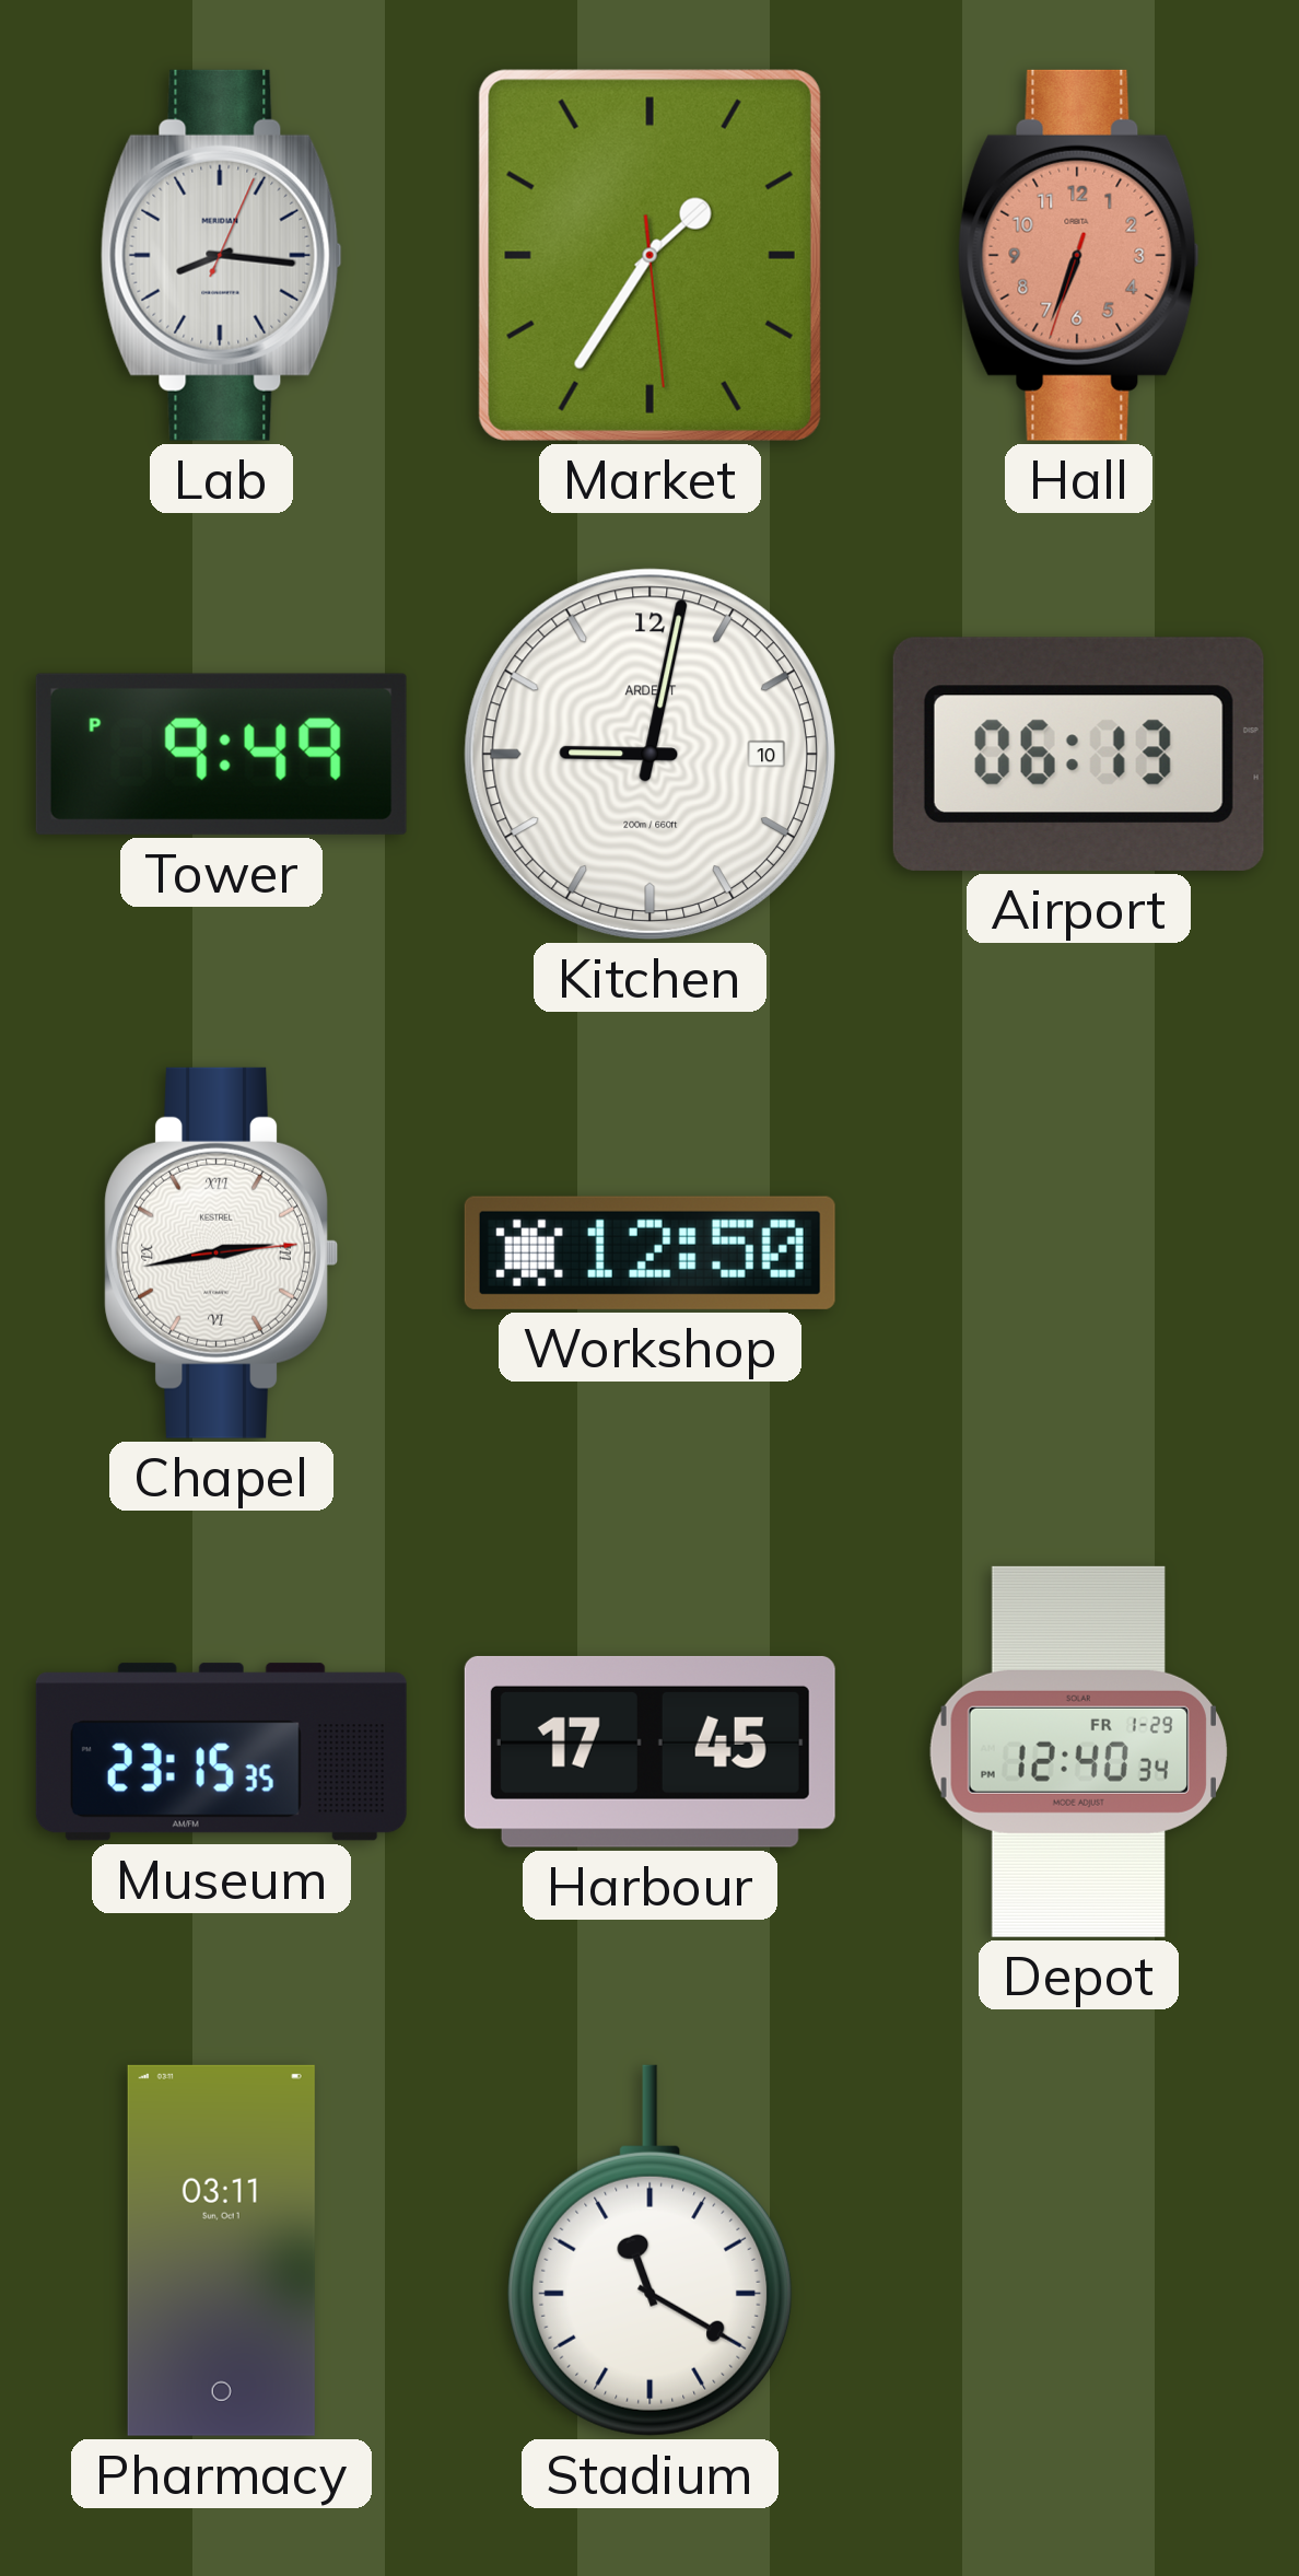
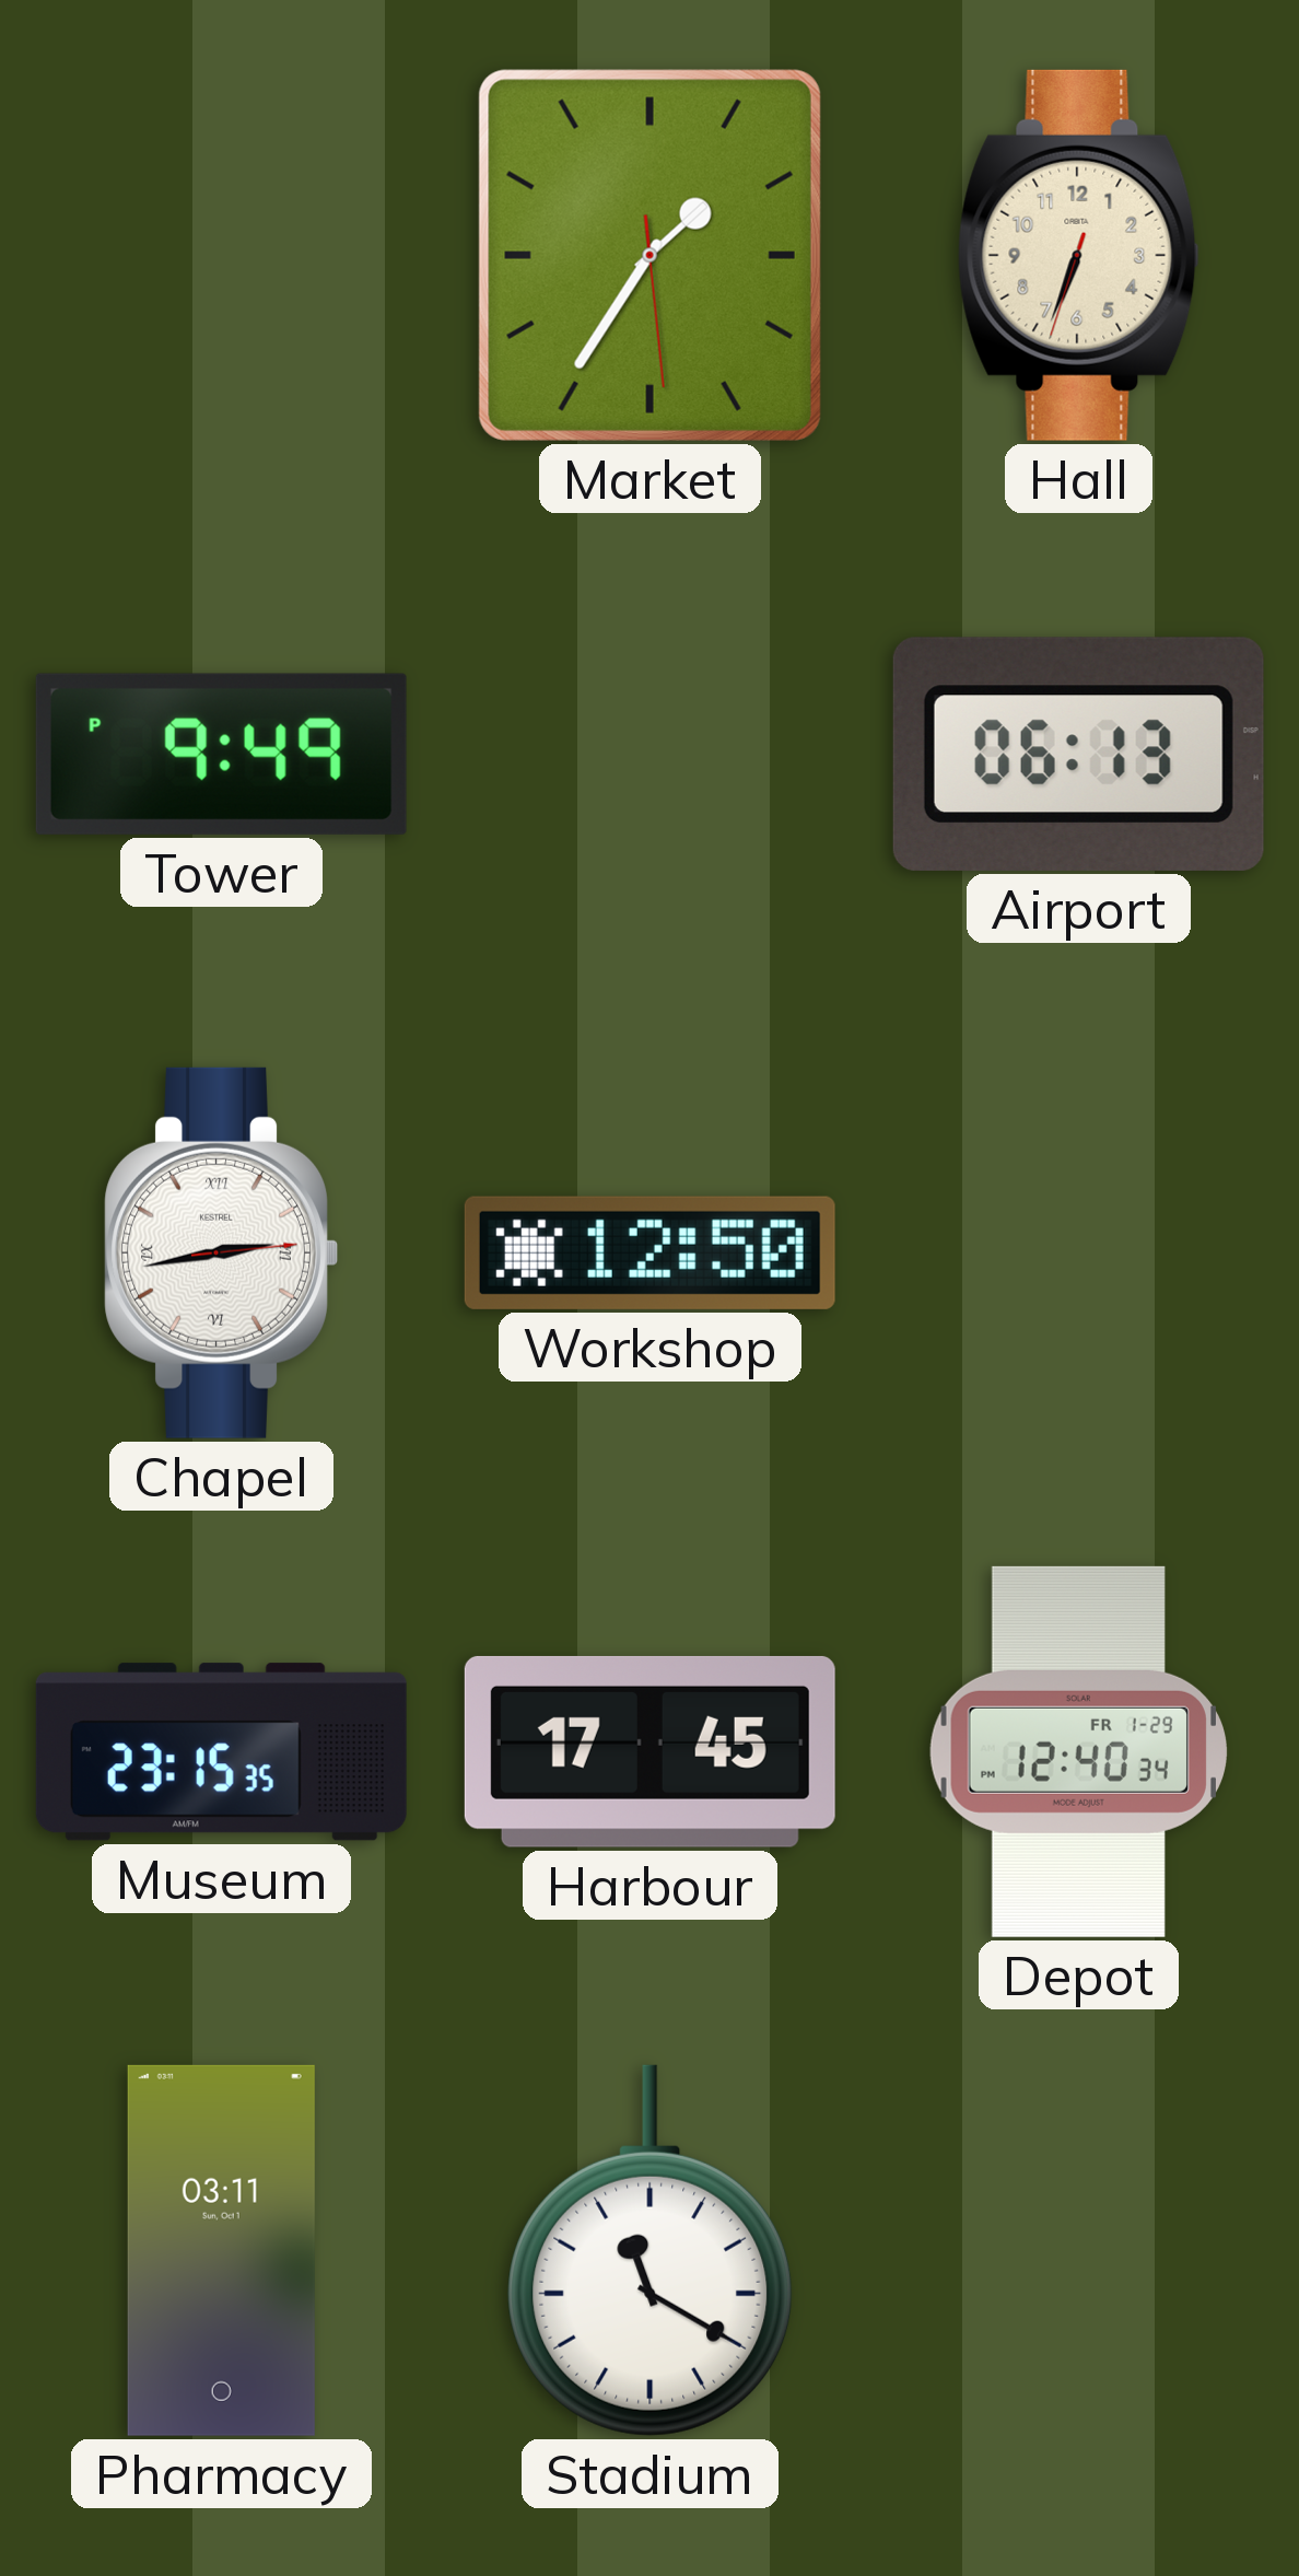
Lab: 8:16 -> none (221, 255)
Hall dial: salmon -> cream (1078, 255)
Kitchen: 9:02 -> none (649, 754)
